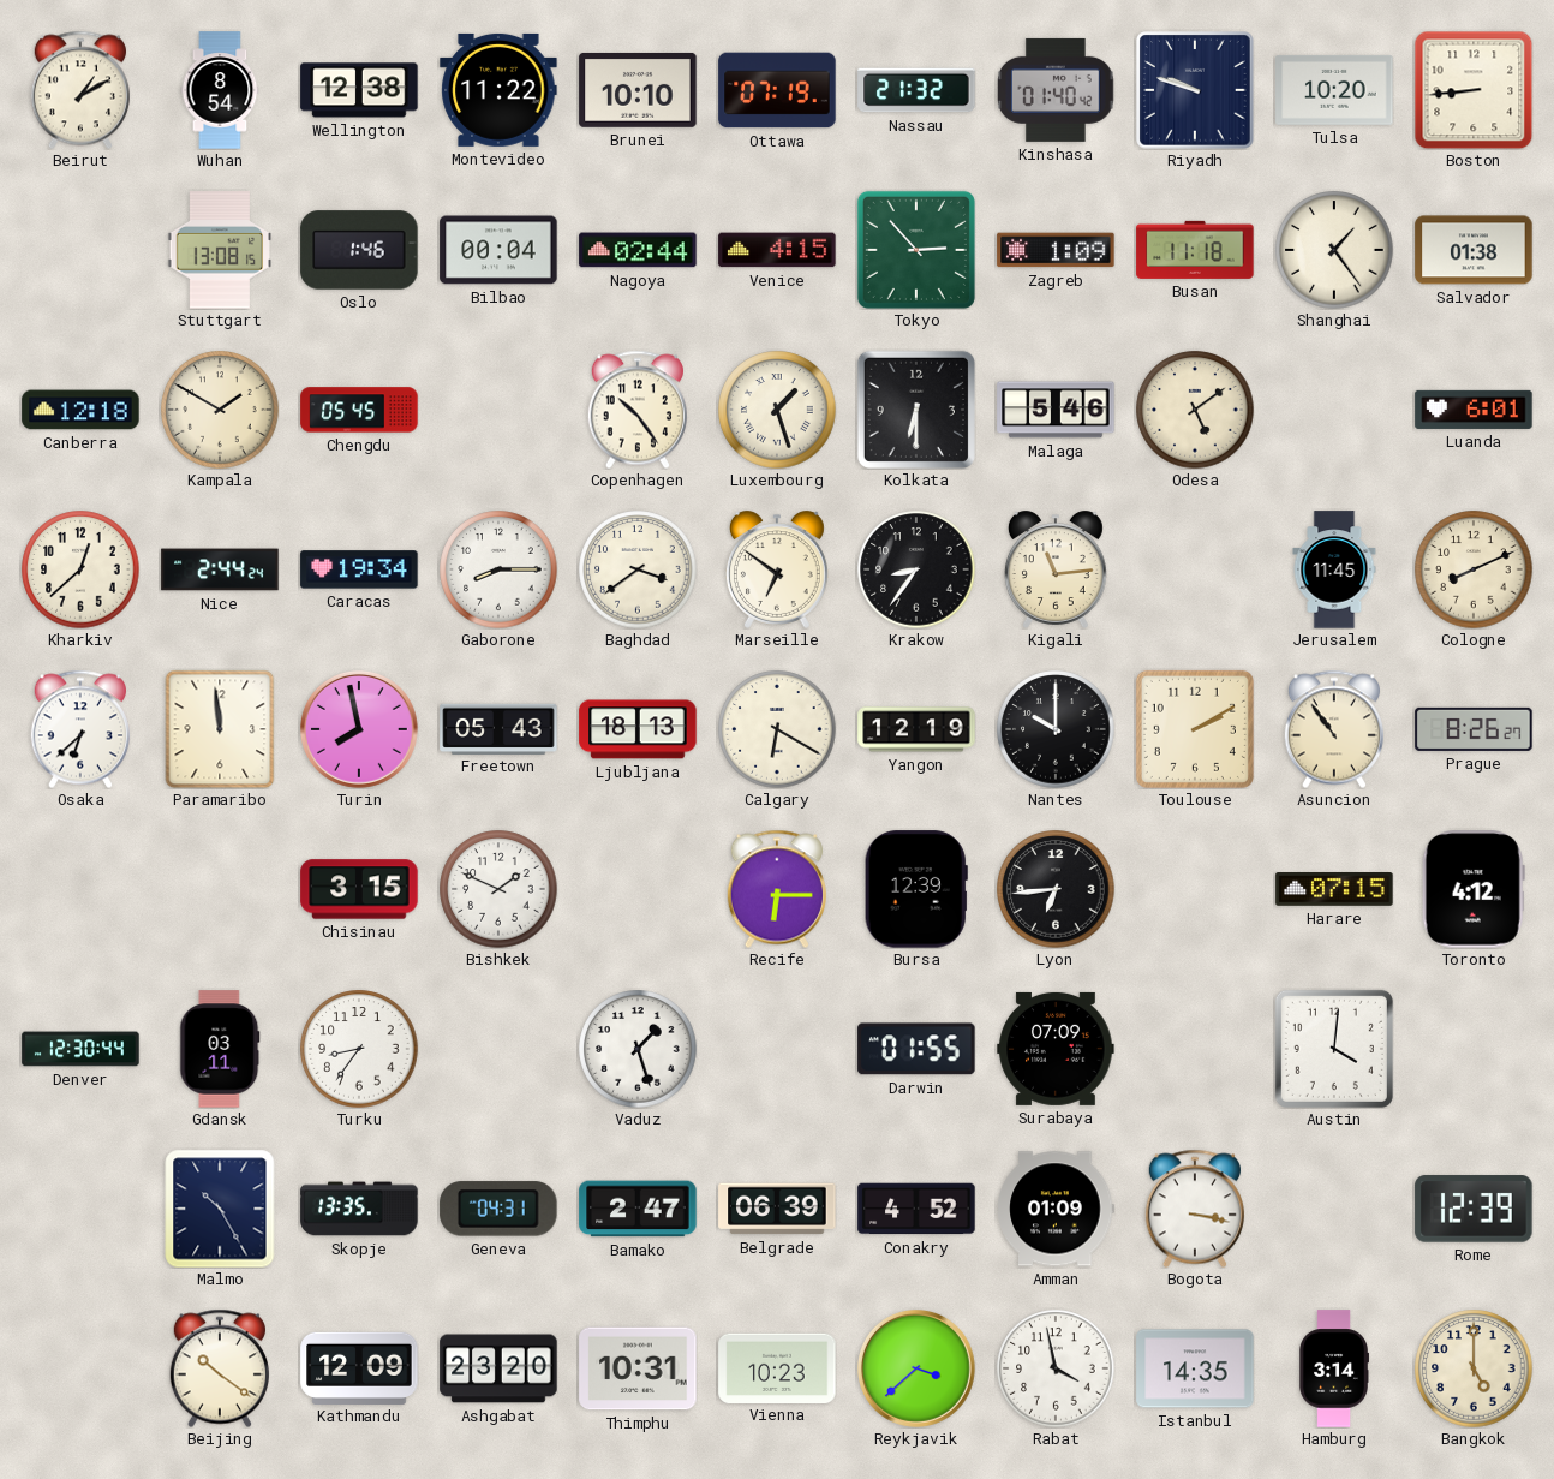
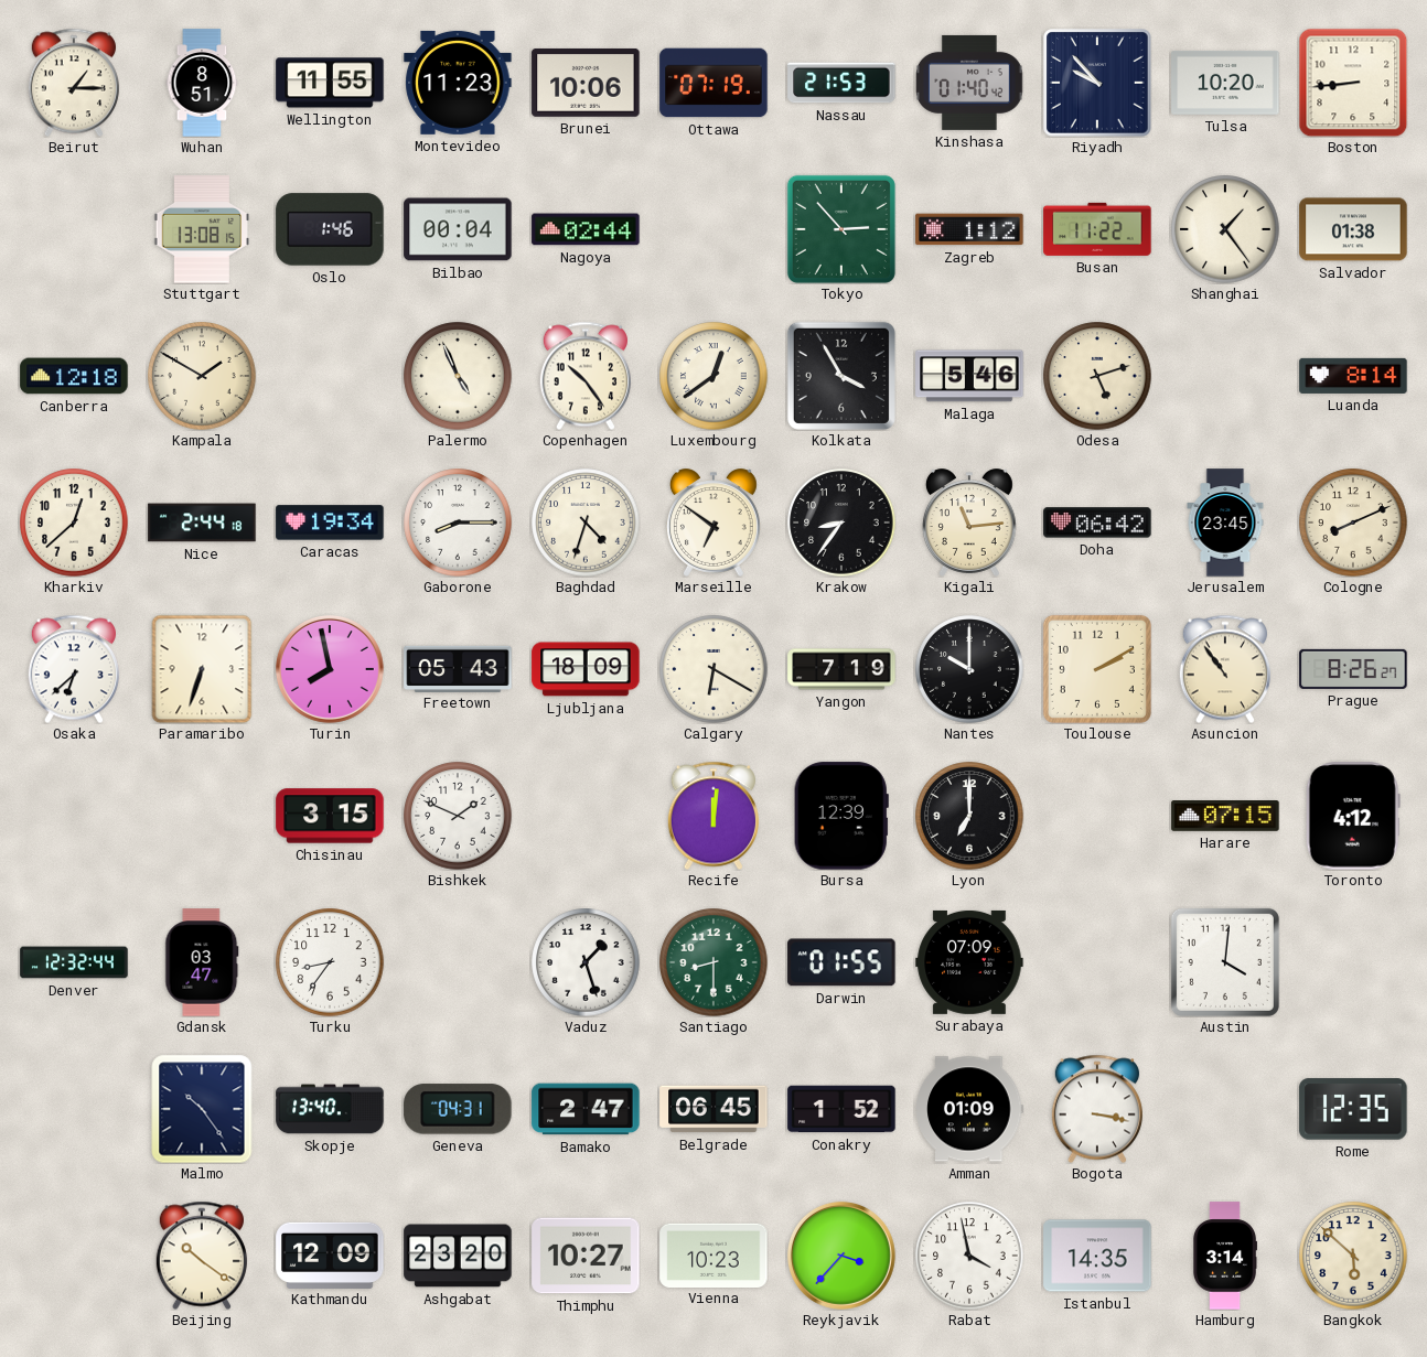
Beirut: 1:10 -> 1:15 (74, 83)
Wuhan: 8:54 -> 8:51 (202, 83)
Wellington: 12:38 -> 11:55 (330, 83)
Montevideo: 11:22 -> 11:23 (458, 83)
Brunei: 10:10 -> 10:06 (586, 83)
Nassau: 21:32 -> 21:53 (841, 83)
Riyadh: 9:48 -> 9:53 (1097, 83)
Venice: 4:15 -> none (777, 250)
Zagreb: 1:09 -> 1:12 (969, 229)
Busan: 11:18 -> 11:22 (1097, 229)
Chengdu: 05:45 -> none (359, 410)
Palermo: none -> 4:56 (458, 376)
Luxembourg: 1:27 -> 12:39 (714, 376)
Kolkata: 6:30 -> 3:55 (841, 376)
Odesa: 5:09 -> 5:12 (1097, 376)
Luanda: 6:01 -> 8:14 (1353, 376)
Nice: 2:44:24 -> 2:44:18 (202, 523)
Baghdad: 3:39 -> 4:33 (586, 523)
Doha: none -> 06:42 (1097, 523)
Jerusalem: 11:45 -> 23:45 (1225, 523)
Paramaribo: 11:59 -> 6:33 (202, 669)
Ljubljana: 18:13 -> 18:09 (586, 669)
Yangon: 12:19 -> 7:19 (841, 669)
Recife: 6:15 -> 12:01 (714, 816)
Lyon: 6:44 -> 7:00 (969, 816)
Denver: 12:30 -> 12:32 (74, 962)
Gdansk: 03:11 -> 03:47 (202, 962)
Santiago: none -> 8:30 (714, 962)
Malmo: 10:25 -> 10:24 (202, 1109)
Skopje: 13:35 -> 13:40 (330, 1109)
Belgrade: 06:39 -> 06:45 (714, 1109)
Conakry: 4:52 -> 1:52 (841, 1109)
Rome: 12:39 -> 12:35 (1353, 1109)
Thimphu: 10:31 -> 10:27 (586, 1256)
Reykjavik: 3:38 -> 3:37 (841, 1256)
Bangkok: 5:00 -> 5:52 (1353, 1256)
